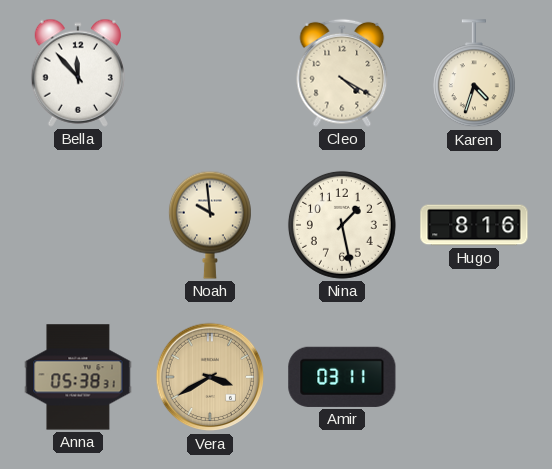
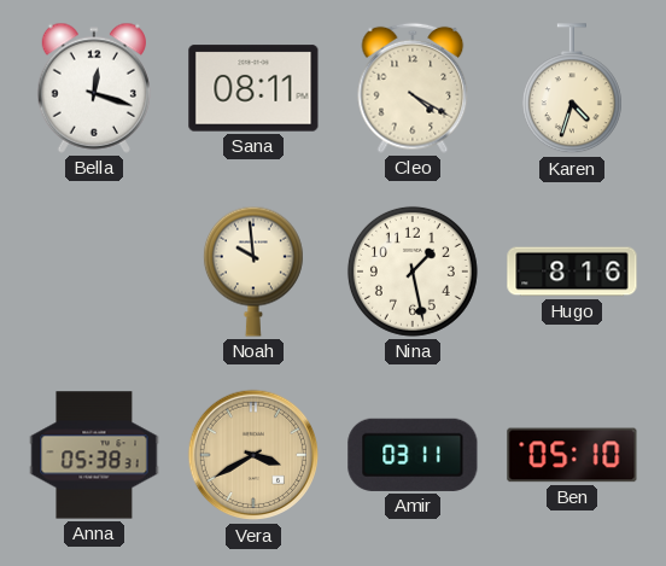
Bella: 11:53 -> 12:18 (93, 88)
Sana: none -> 08:11 (253, 88)
Ben: none -> 05:10 (572, 455)
